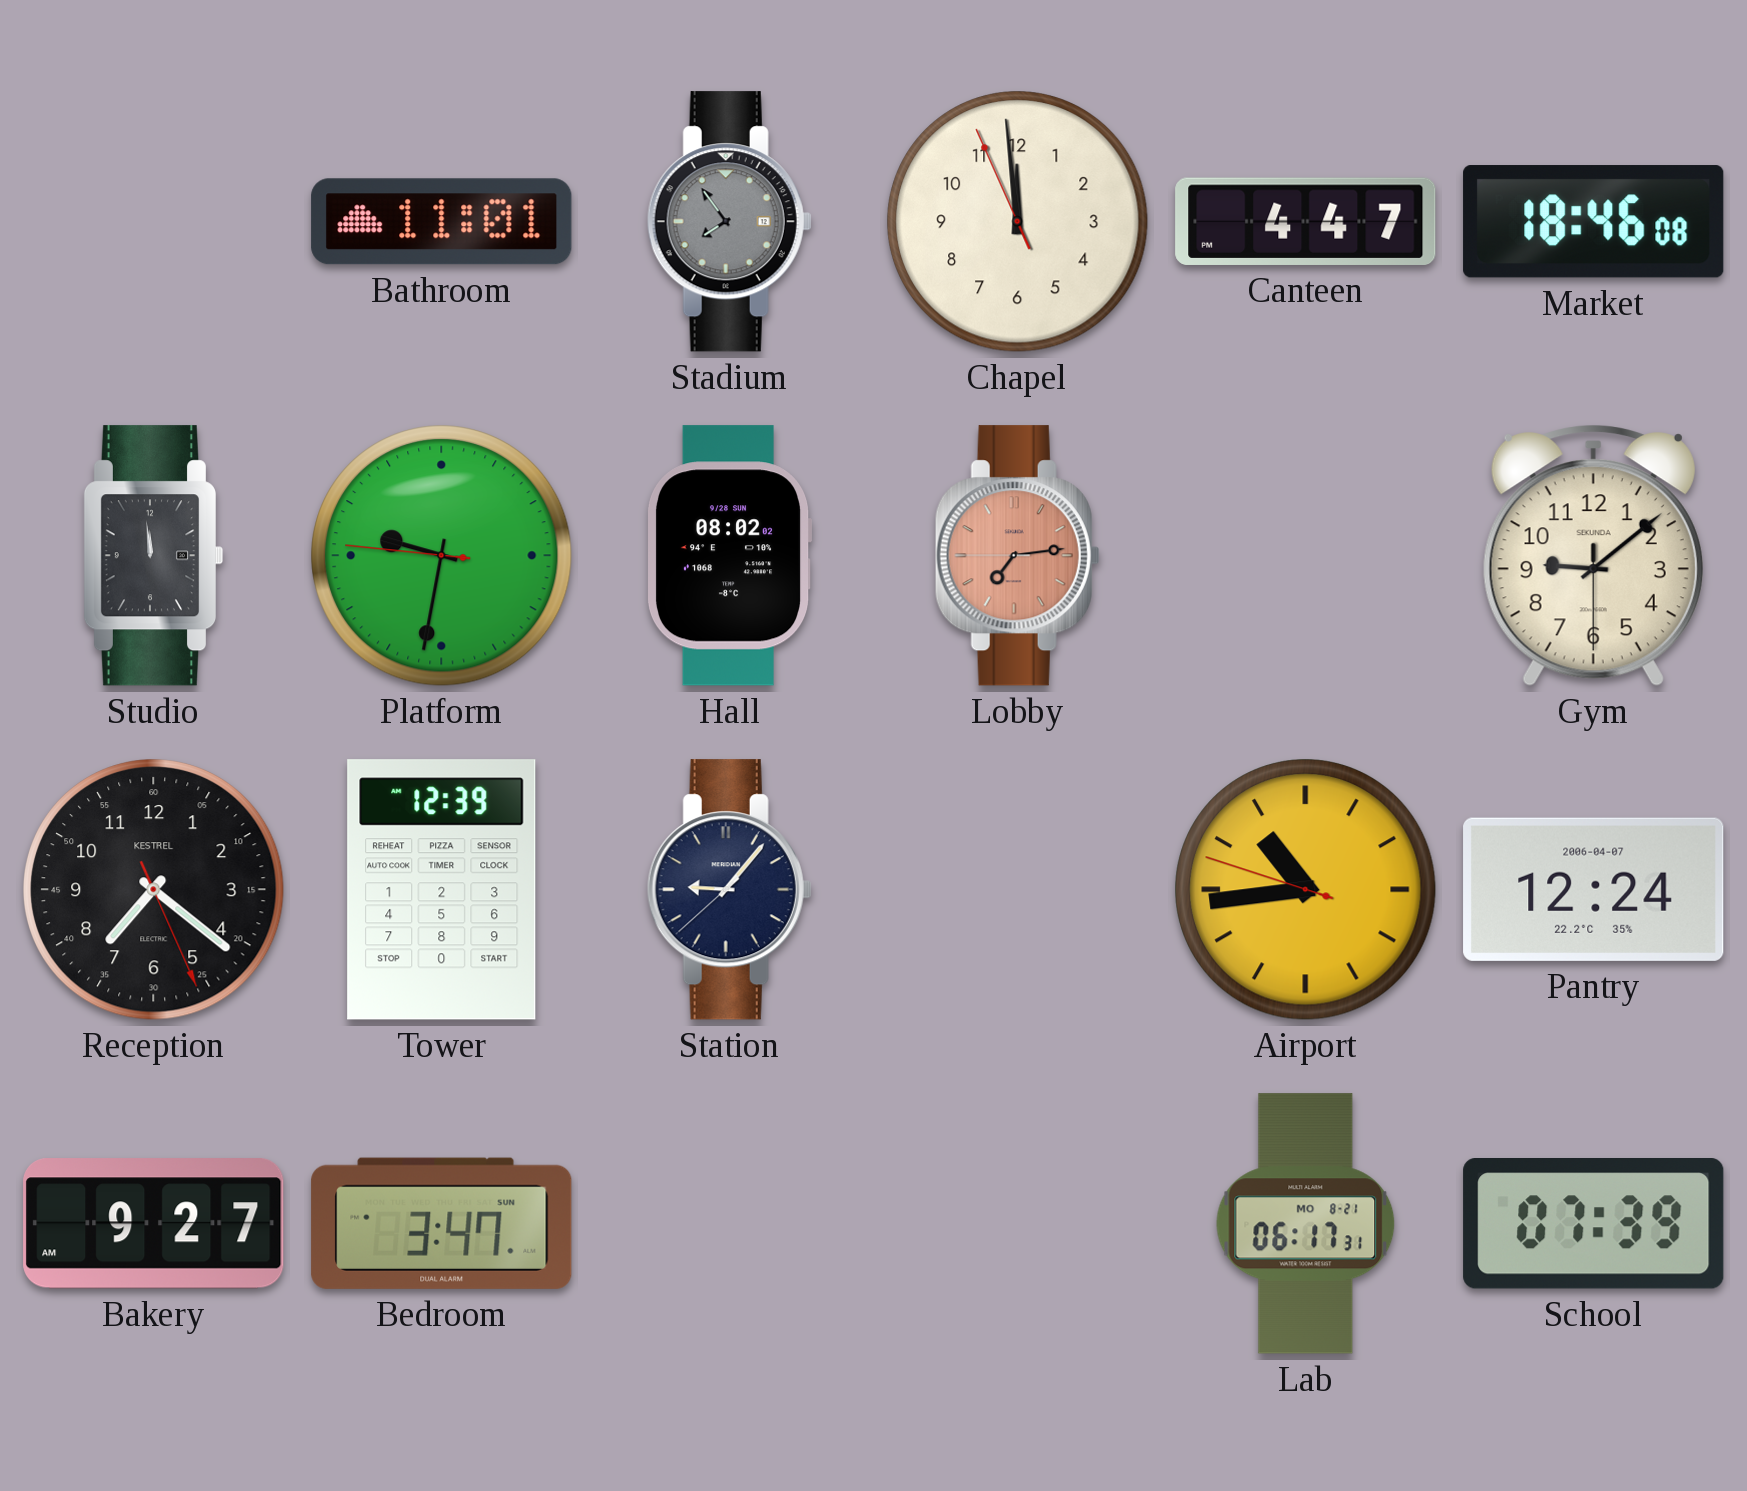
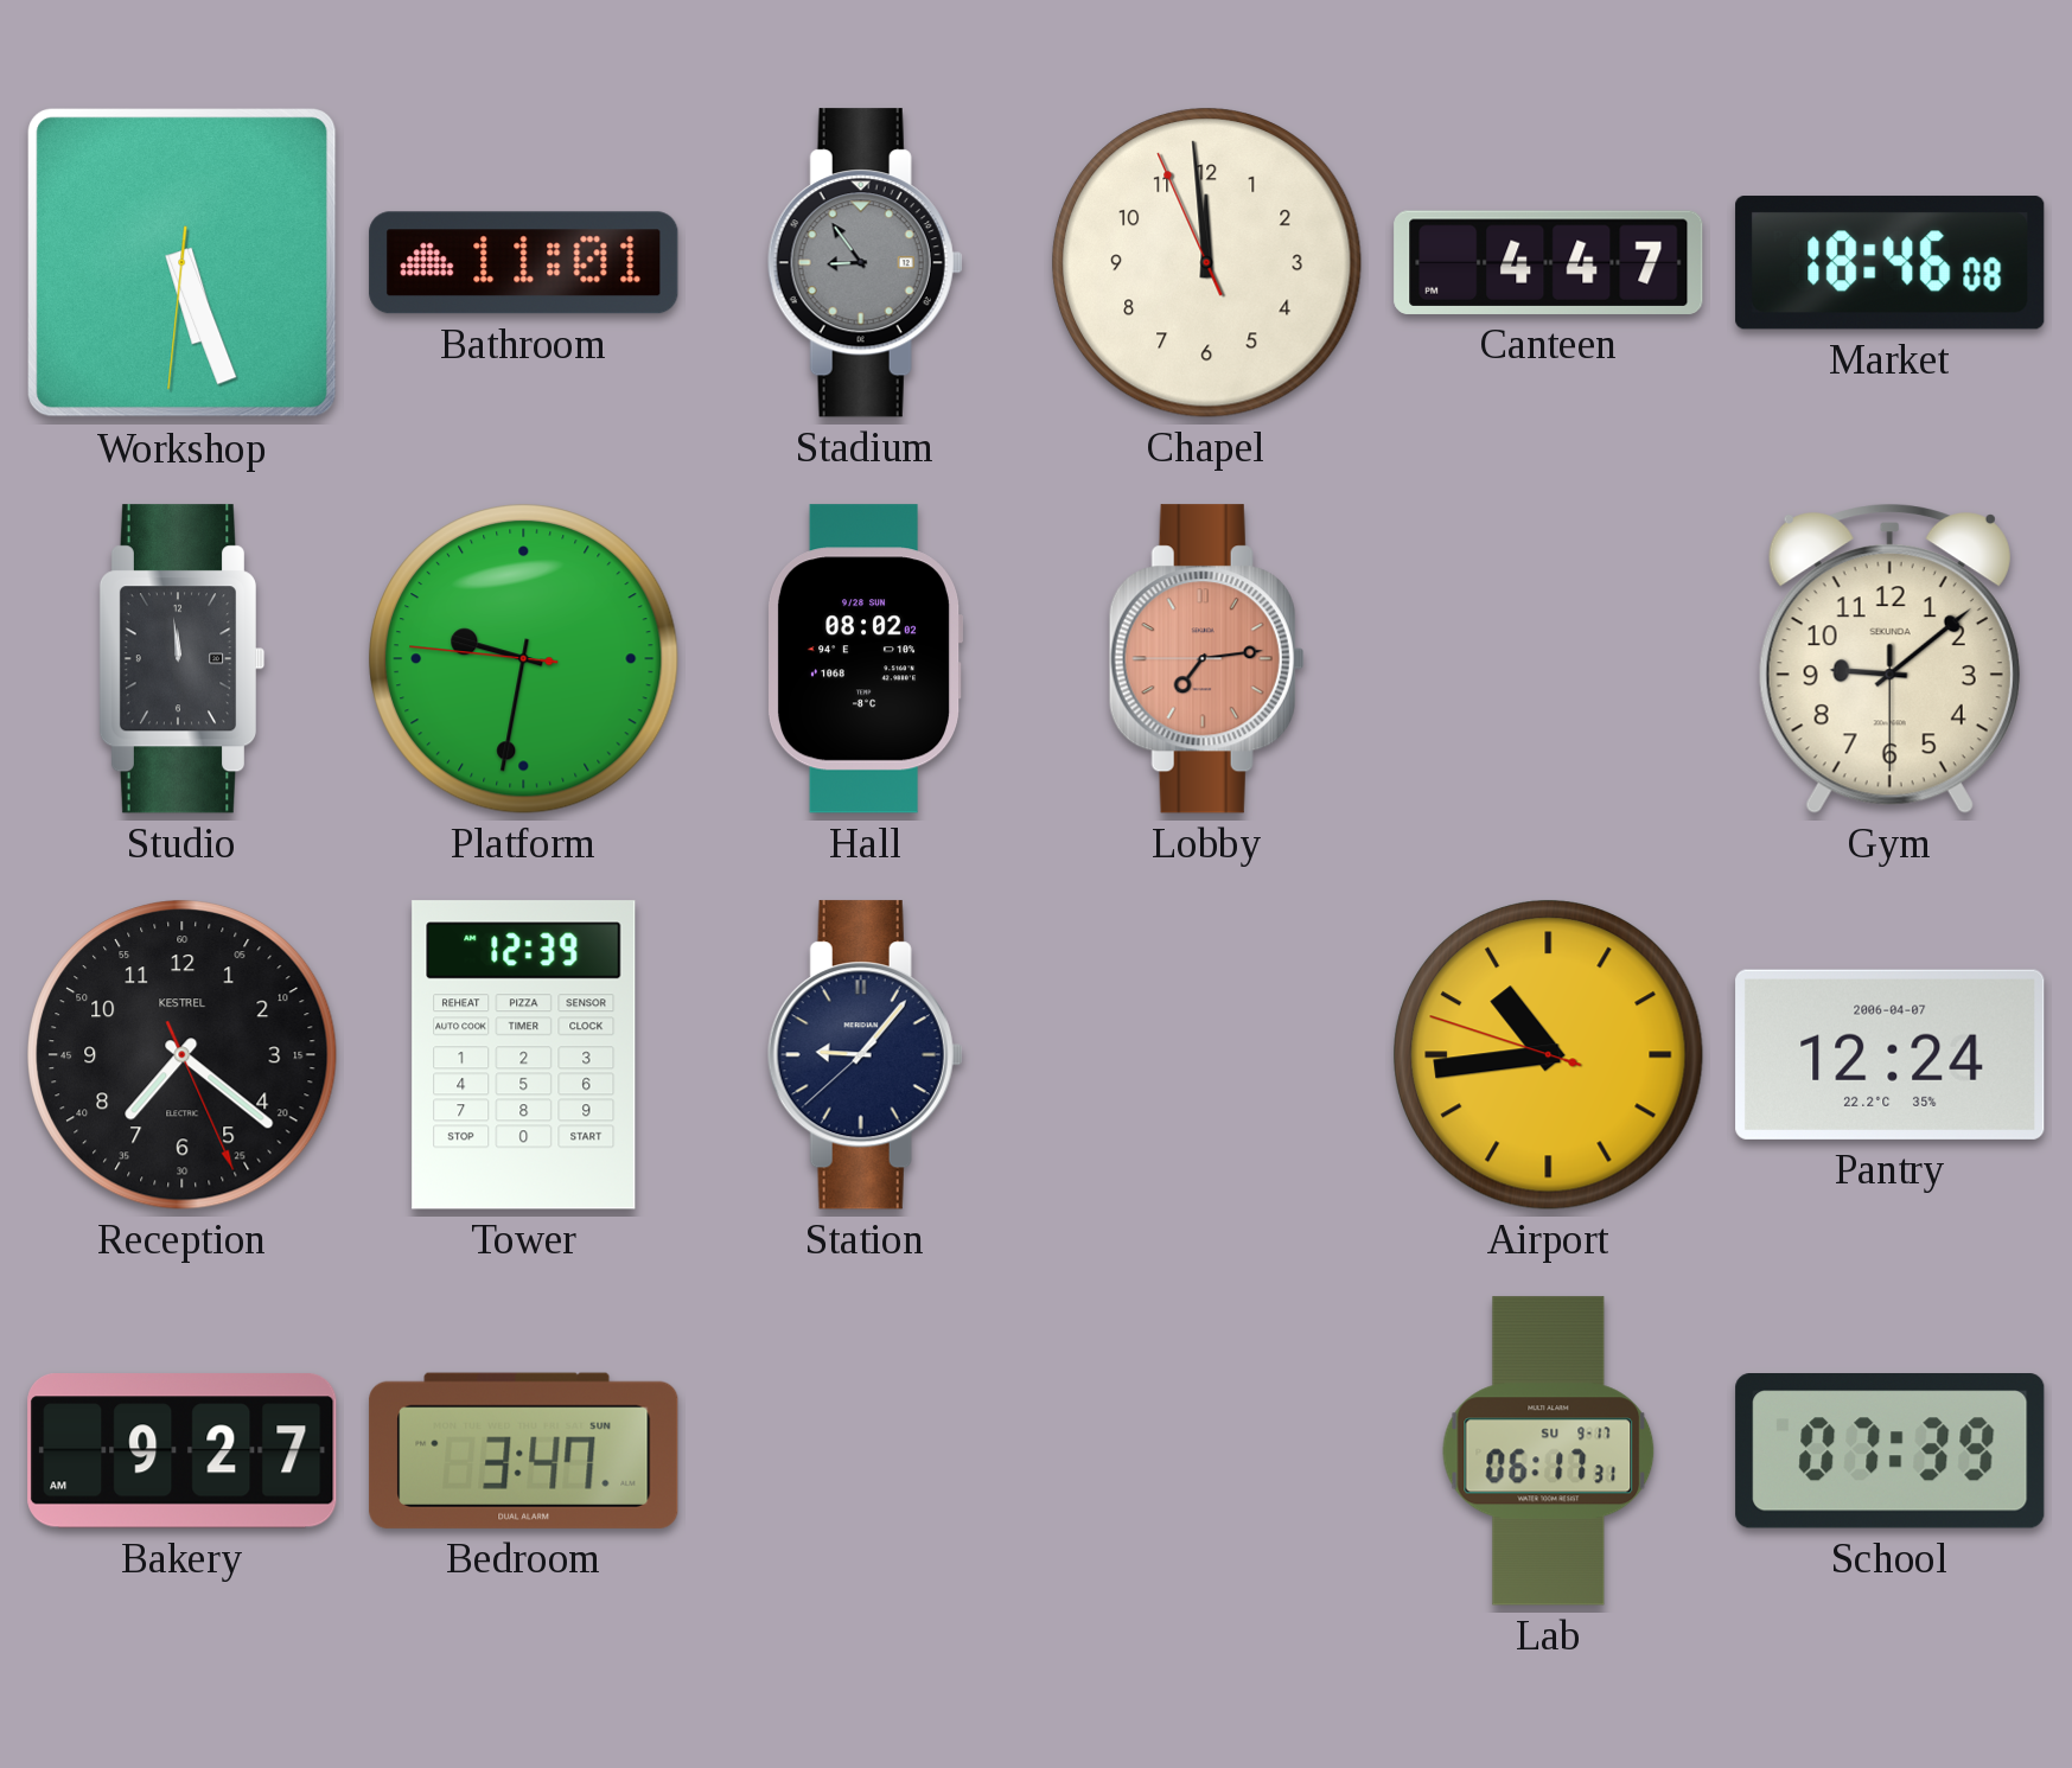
Workshop: none -> 5:26 (183, 263)
Stadium: 7:54 -> 8:54 (865, 263)
Lab date: MO 8-21 -> SU 9-17 (1549, 1451)
